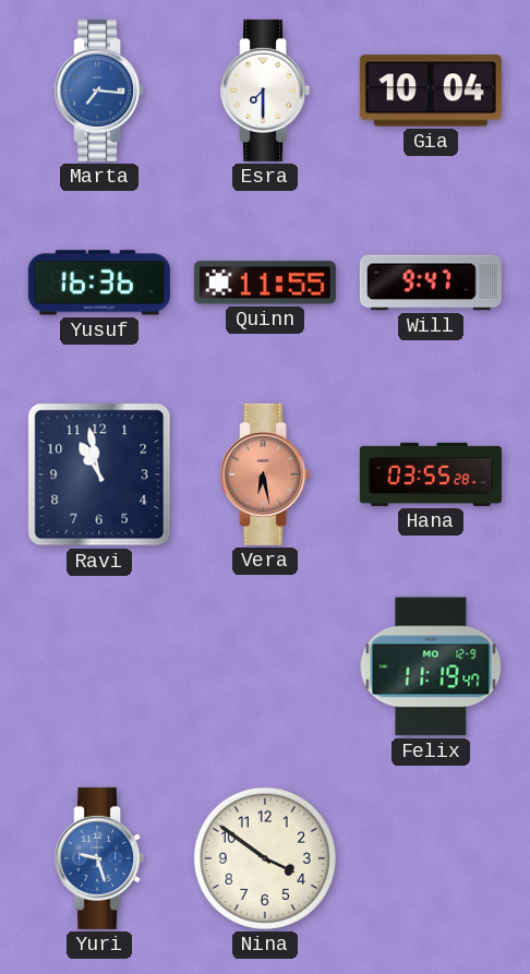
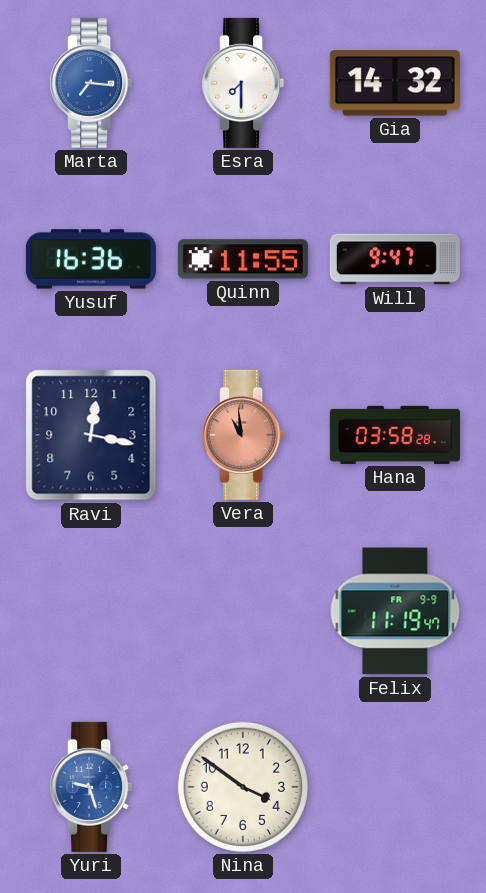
Gia: 10:04 -> 14:32 (395, 83)
Ravi: 10:58 -> 12:17 (91, 435)
Vera: 6:28 -> 10:59 (243, 435)
Hana: 03:55 -> 03:58 (395, 435)
Felix date: MO 12-9 -> FR 9-9 (395, 611)
